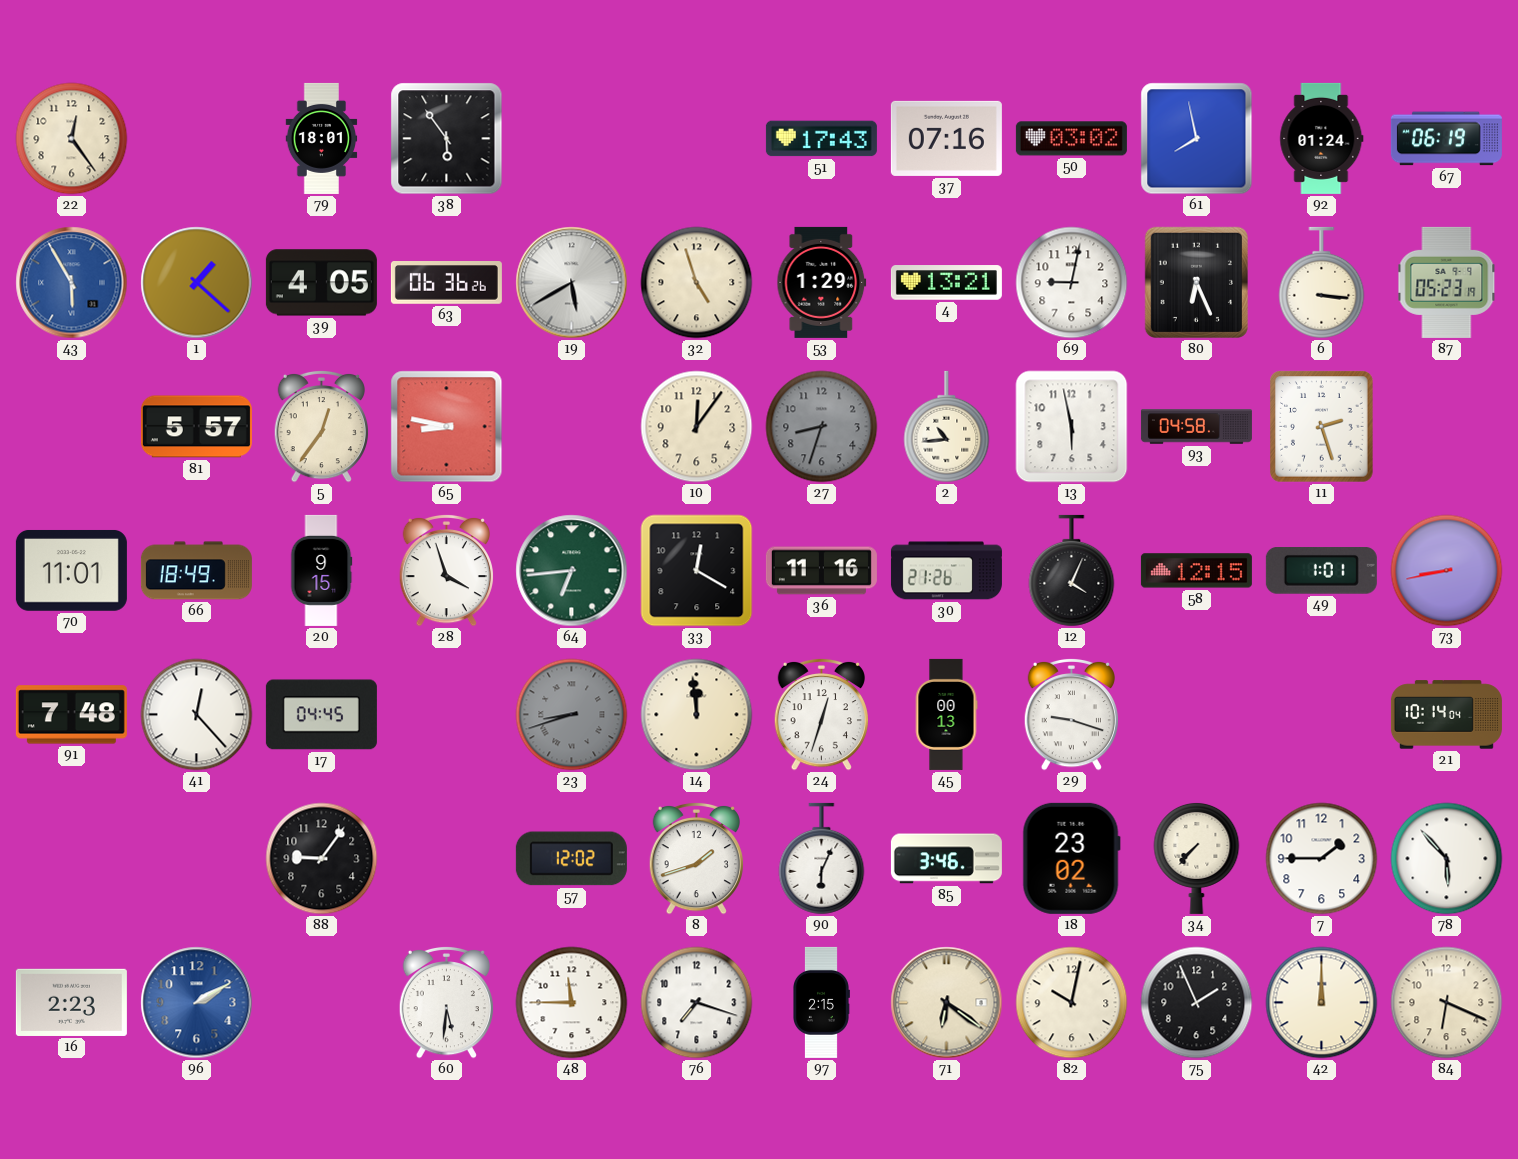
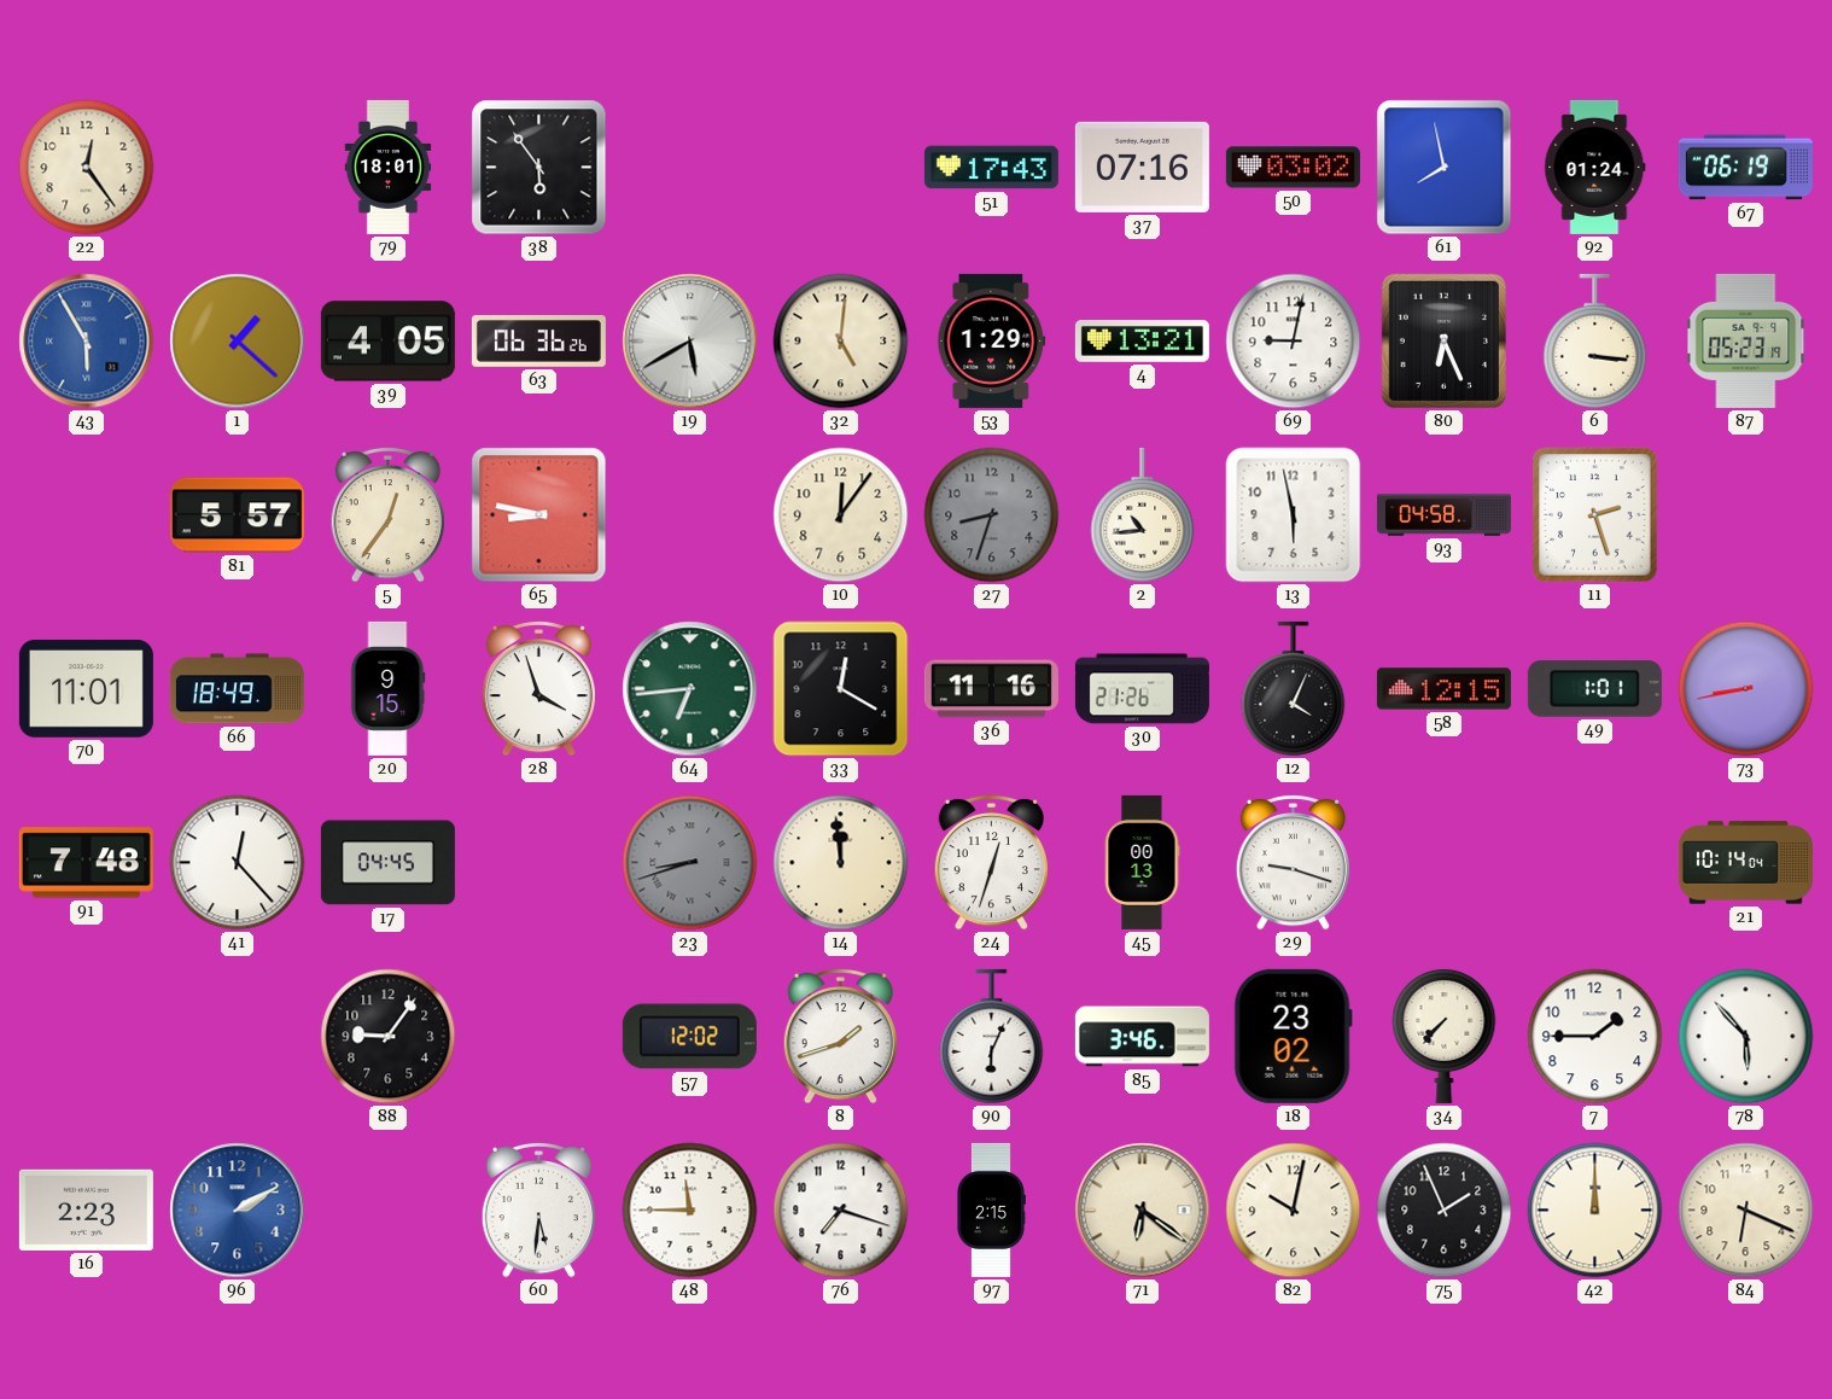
32: 4:57 -> 5:01 (841, 342)
